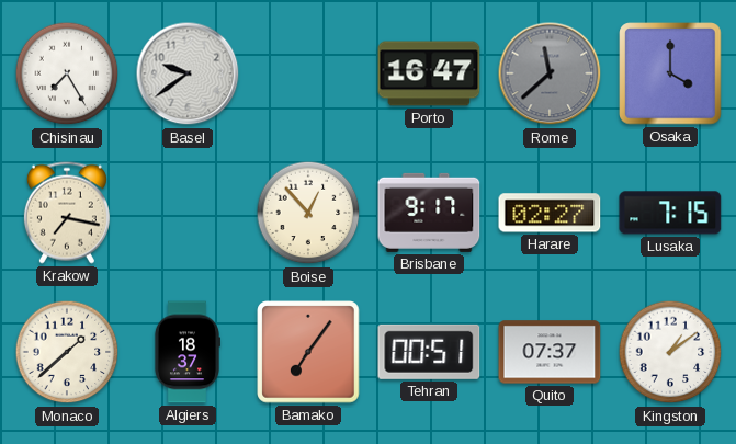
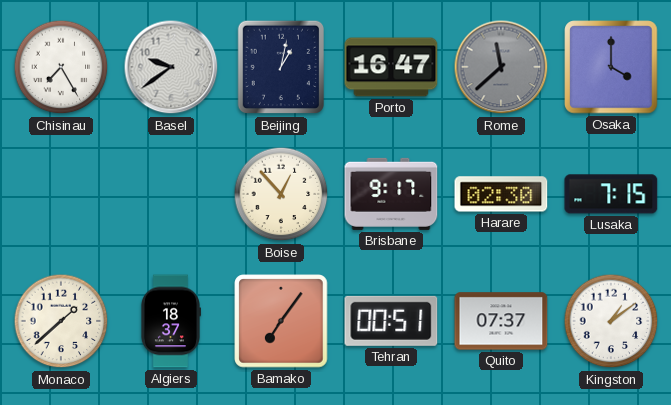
Beijing: none -> 1:02 (280, 67)
Krakow: 7:17 -> none (67, 213)
Harare: 02:27 -> 02:30 (501, 194)
